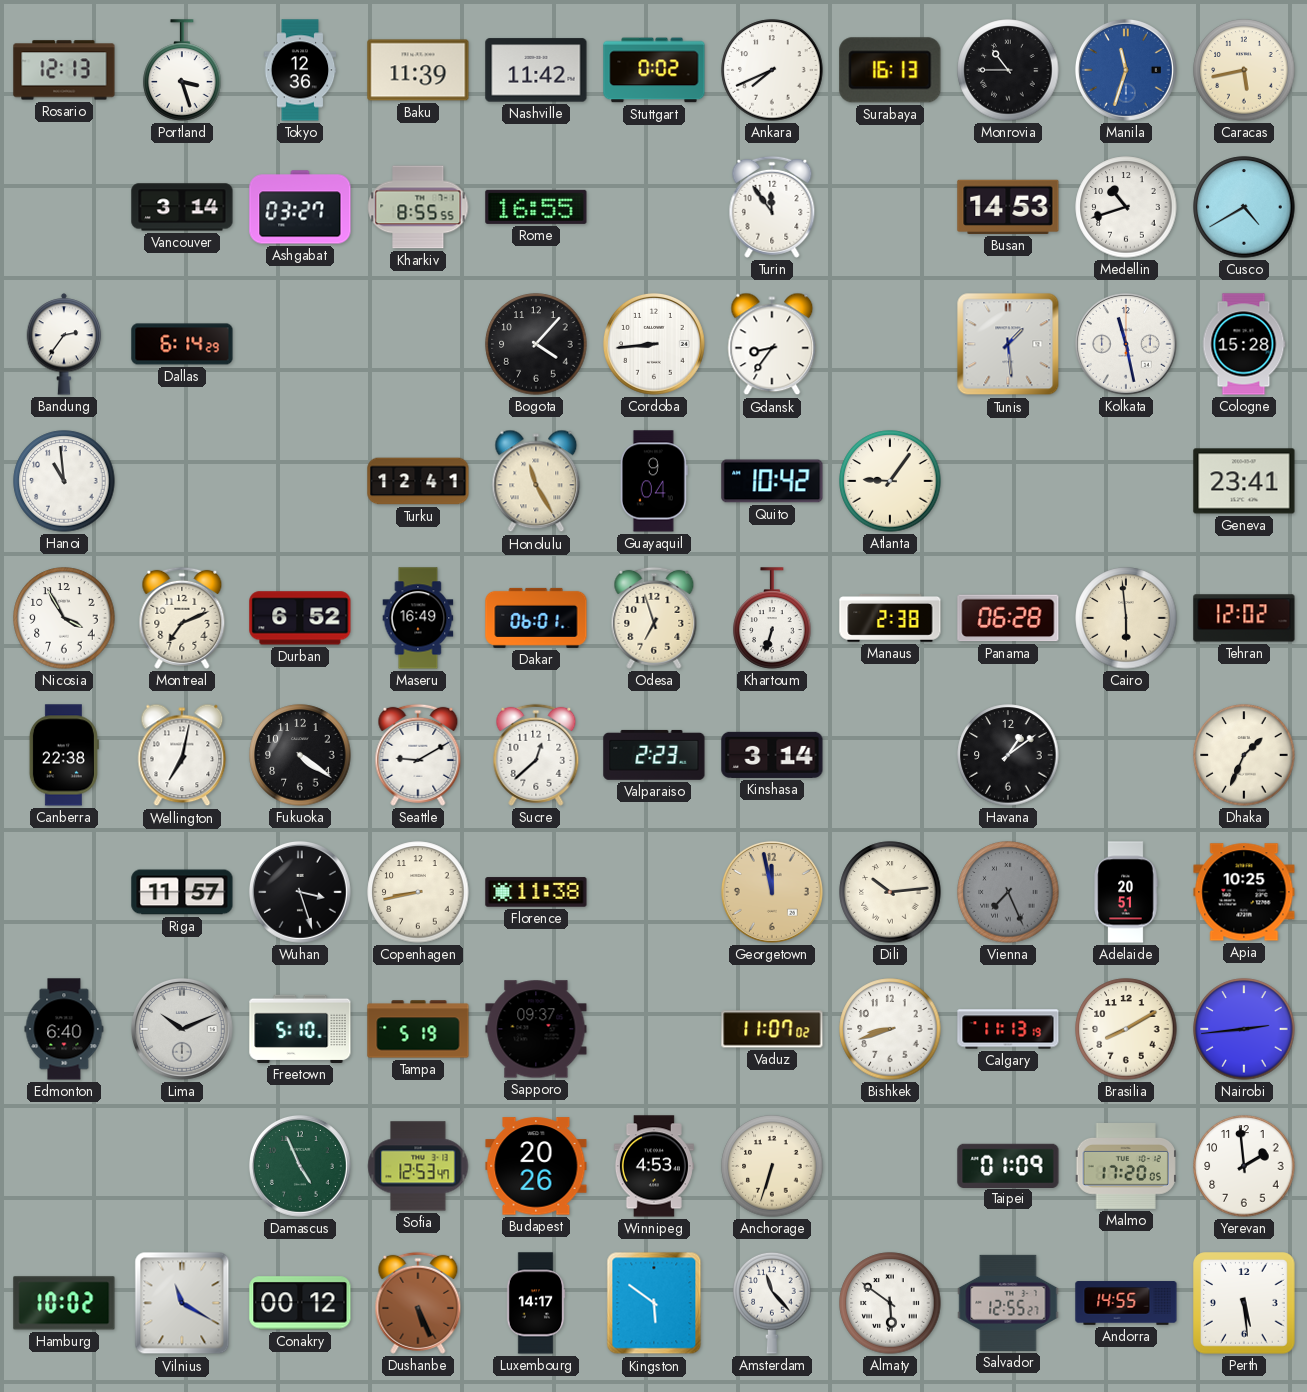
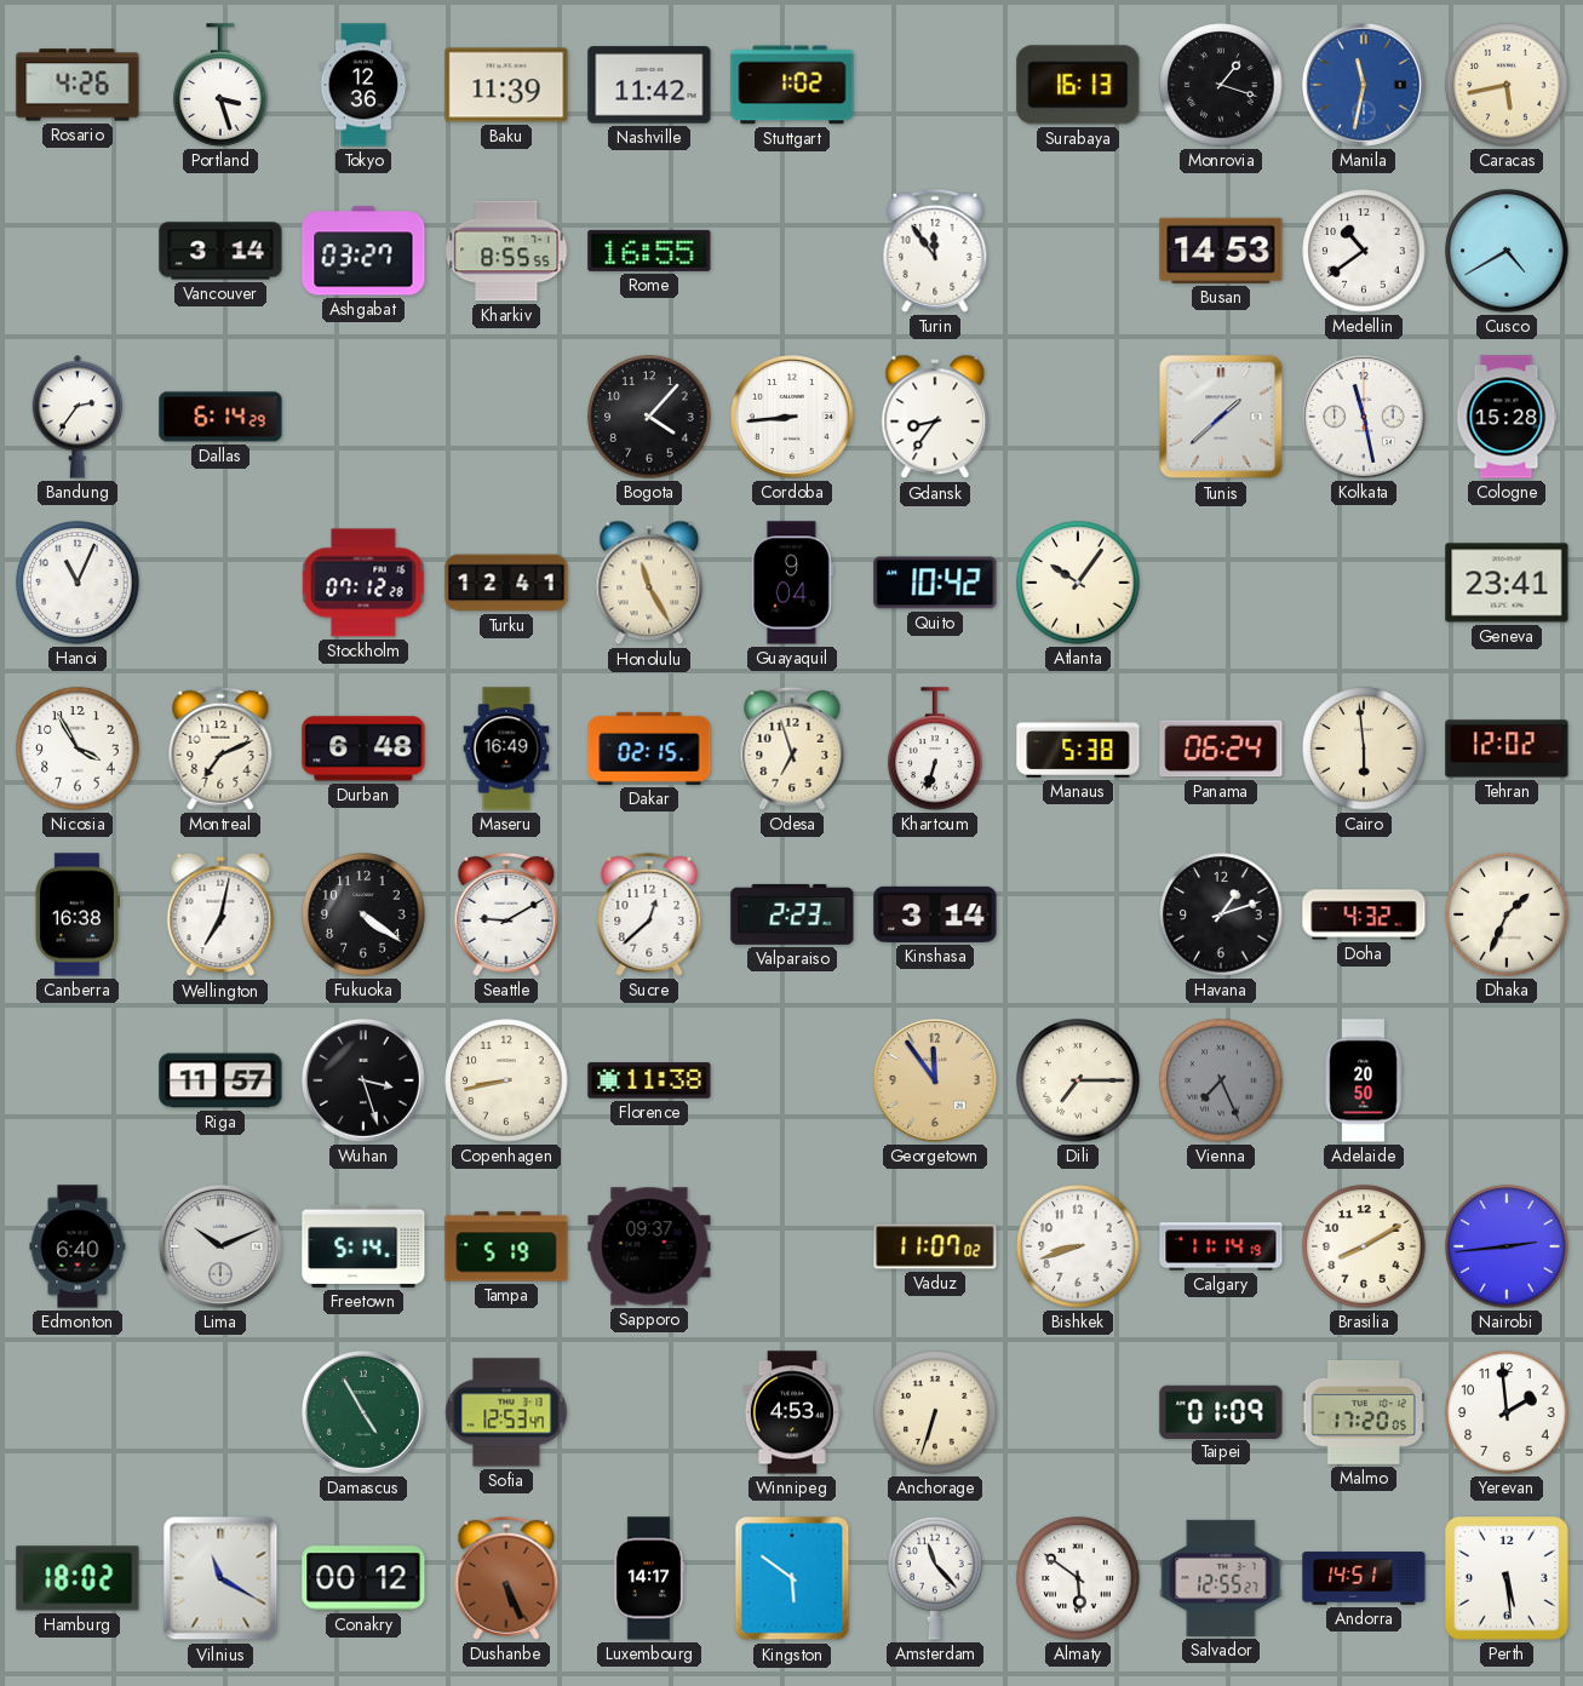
Rosario: 12:13 -> 4:26 (78, 85)
Stuttgart: 0:02 -> 1:02 (792, 85)
Ankara: 7:41 -> none (772, 70)
Monrovia: 10:45 -> 1:18 (1221, 85)
Manila: 11:33 -> 11:32 (1364, 85)
Medellin: 10:42 -> 10:39 (1364, 251)
Tunis: 1:29 -> 1:38 (1221, 417)
Hanoi: 10:59 -> 11:04 (78, 583)
Stockholm: none -> 07:12 (363, 583)
Atlanta: 9:06 -> 10:06 (1078, 583)
Durban: 6:52 -> 6:48 (363, 749)
Dakar: 06:01 -> 02:15 (649, 749)
Manaus: 2:38 -> 5:38 (1078, 750)
Panama: 06:28 -> 06:24 (1221, 749)
Canberra: 22:38 -> 16:38 (78, 914)
Havana: 1:09 -> 1:12 (1221, 914)
Doha: none -> 4:32 (1364, 914)
Georgetown: 11:58 -> 11:54 (935, 1080)
Dili: 10:14 -> 7:15 (1078, 1080)
Adelaide: 20:51 -> 20:50 (1364, 1080)
Apia: 10:25 -> none (1244, 892)
Freetown: 5:10 -> 5:14 (363, 1246)
Calgary: 11:13 -> 11:14 (1221, 1246)
Damascus: 4:56 -> 4:55 (363, 1412)
Budapest: 20:26 -> none (536, 1166)
Hamburg: 10:02 -> 18:02 (78, 1578)
Andorra: 14:55 -> 14:51 (1364, 1578)
